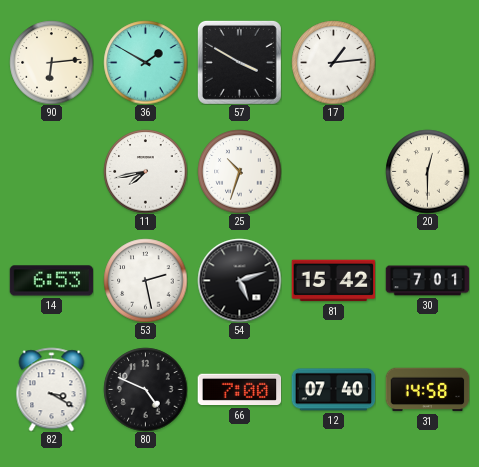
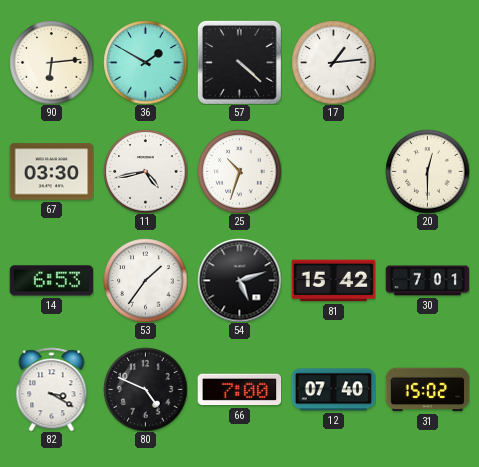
57: 3:50 -> 4:22 (239, 62)
67: none -> 03:30 (51, 172)
11: 7:43 -> 4:43 (145, 171)
53: 2:28 -> 1:36 (145, 280)
31: 14:58 -> 15:02 (427, 390)
